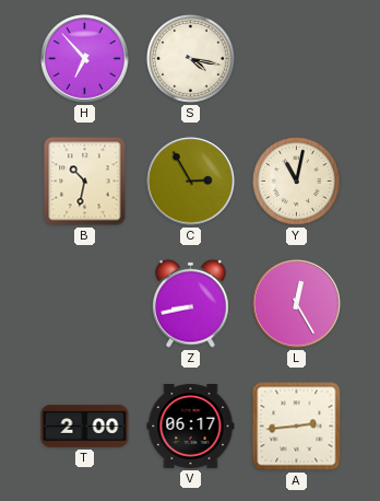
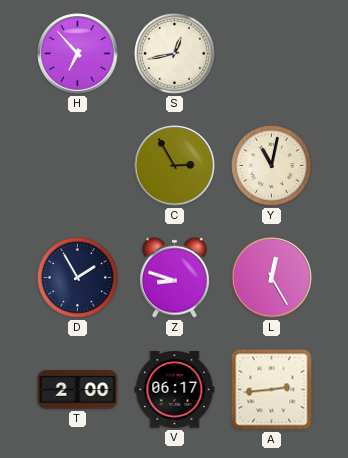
S: 4:17 -> 12:43 (174, 53)
B: 10:32 -> none (85, 182)
D: none -> 1:55 (77, 277)
Z: 8:43 -> 8:48 (175, 277)
